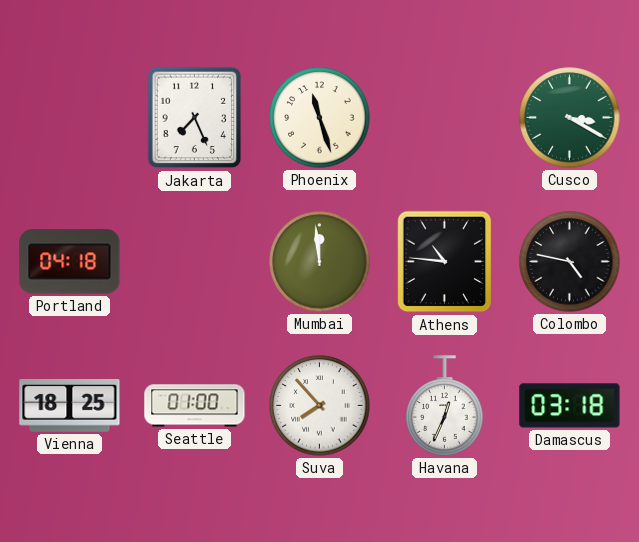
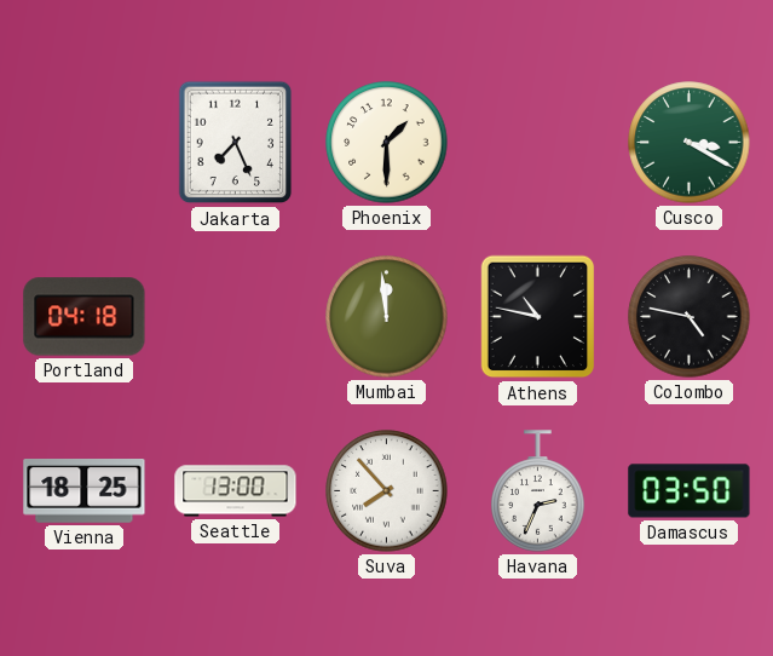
Phoenix: 11:27 -> 1:30 (387, 143)
Athens: 10:46 -> 10:47 (538, 317)
Seattle: 01:00 -> 13:00 (236, 491)
Havana: 12:34 -> 2:34 (538, 491)
Damascus: 03:18 -> 03:50 (690, 491)
